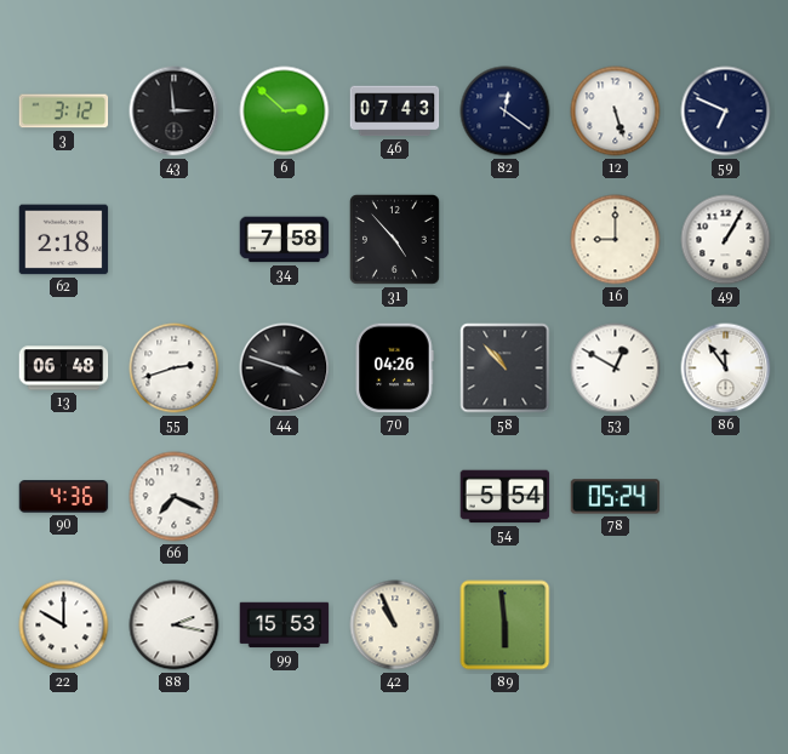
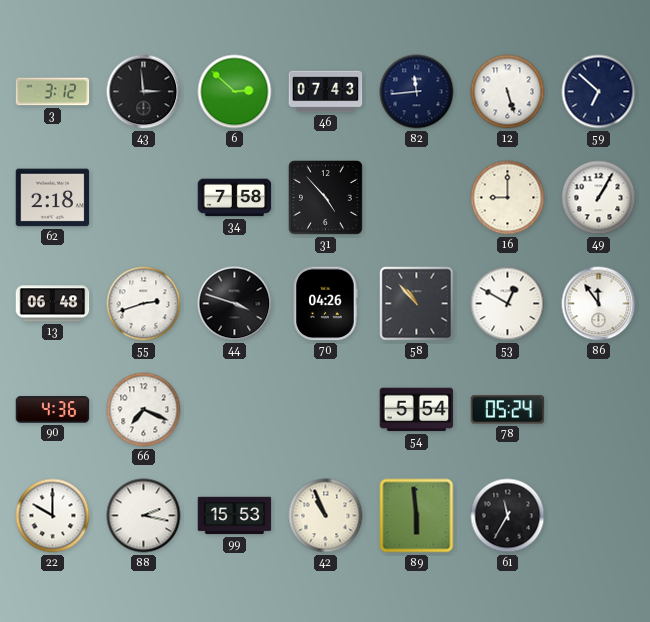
82: 12:21 -> 11:44 (417, 92)
59: 6:49 -> 6:52 (599, 92)
61: none -> 11:35 (508, 516)
